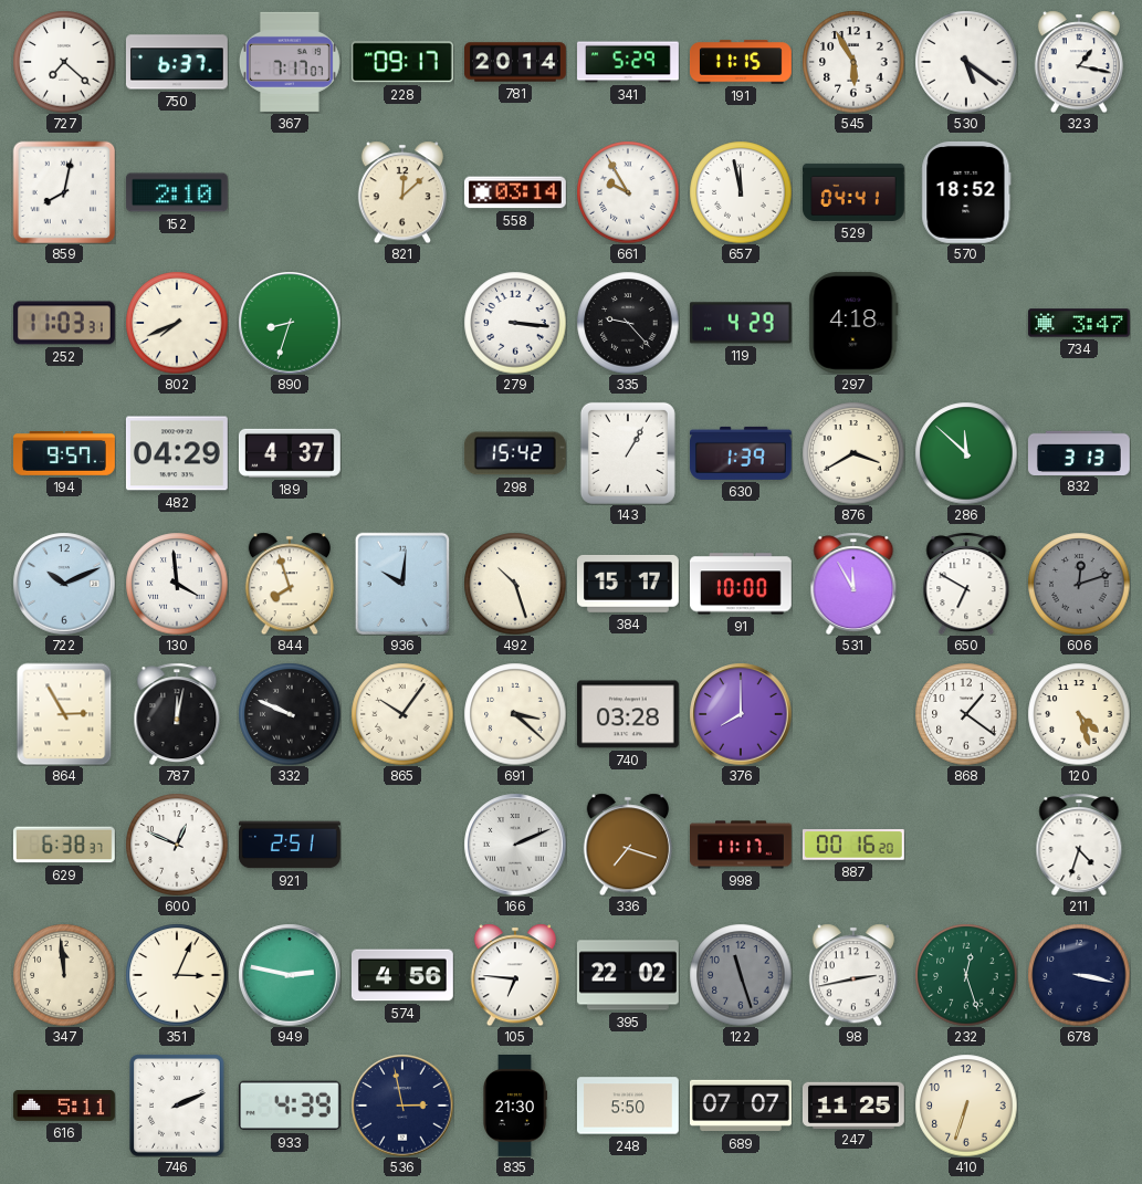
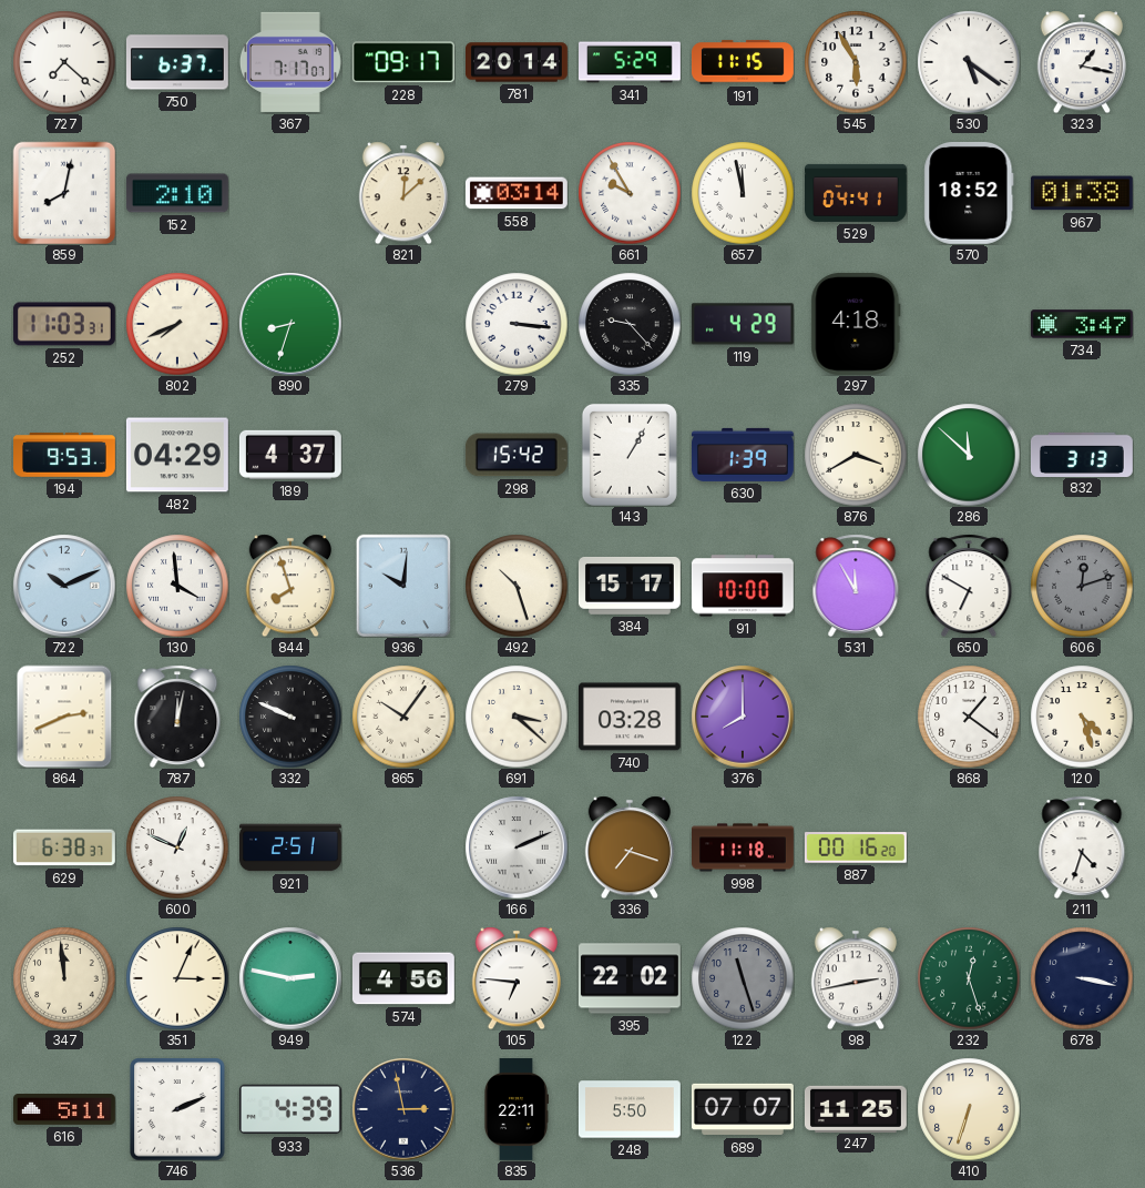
967: none -> 01:38 (1082, 193)
194: 9:57 -> 9:53 (65, 455)
864: 2:55 -> 2:41 (64, 717)
998: 11:17 -> 11:18 (744, 847)
835: 21:30 -> 22:11 (517, 1110)
